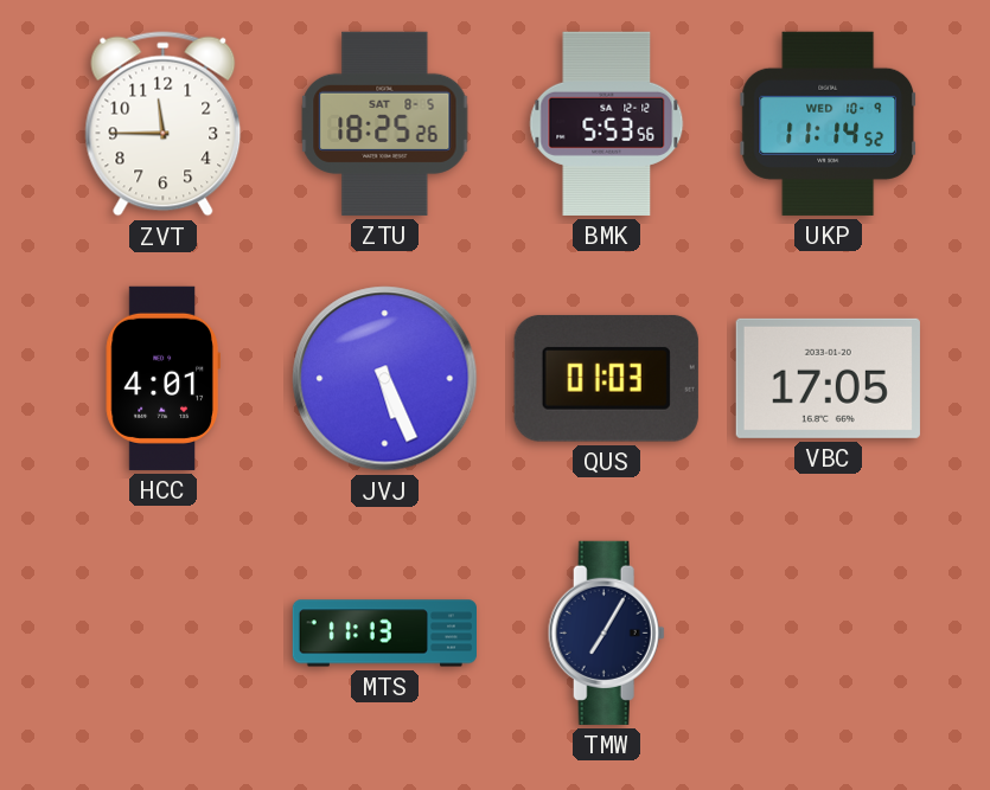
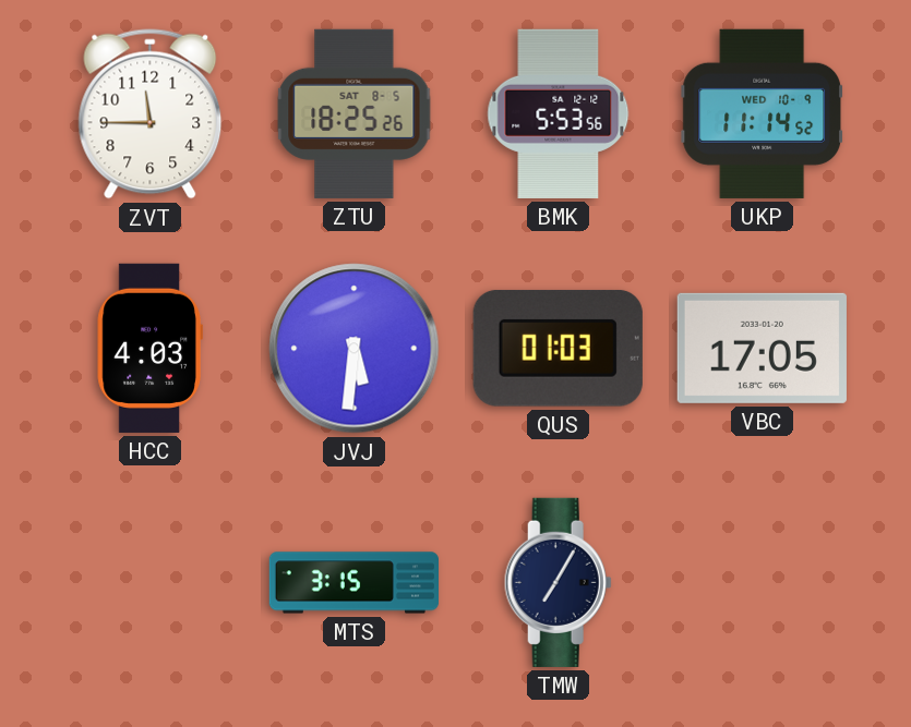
HCC: 4:01 -> 4:03 (149, 348)
JVJ: 5:26 -> 5:31 (355, 349)
MTS: 11:13 -> 3:15 (353, 583)
